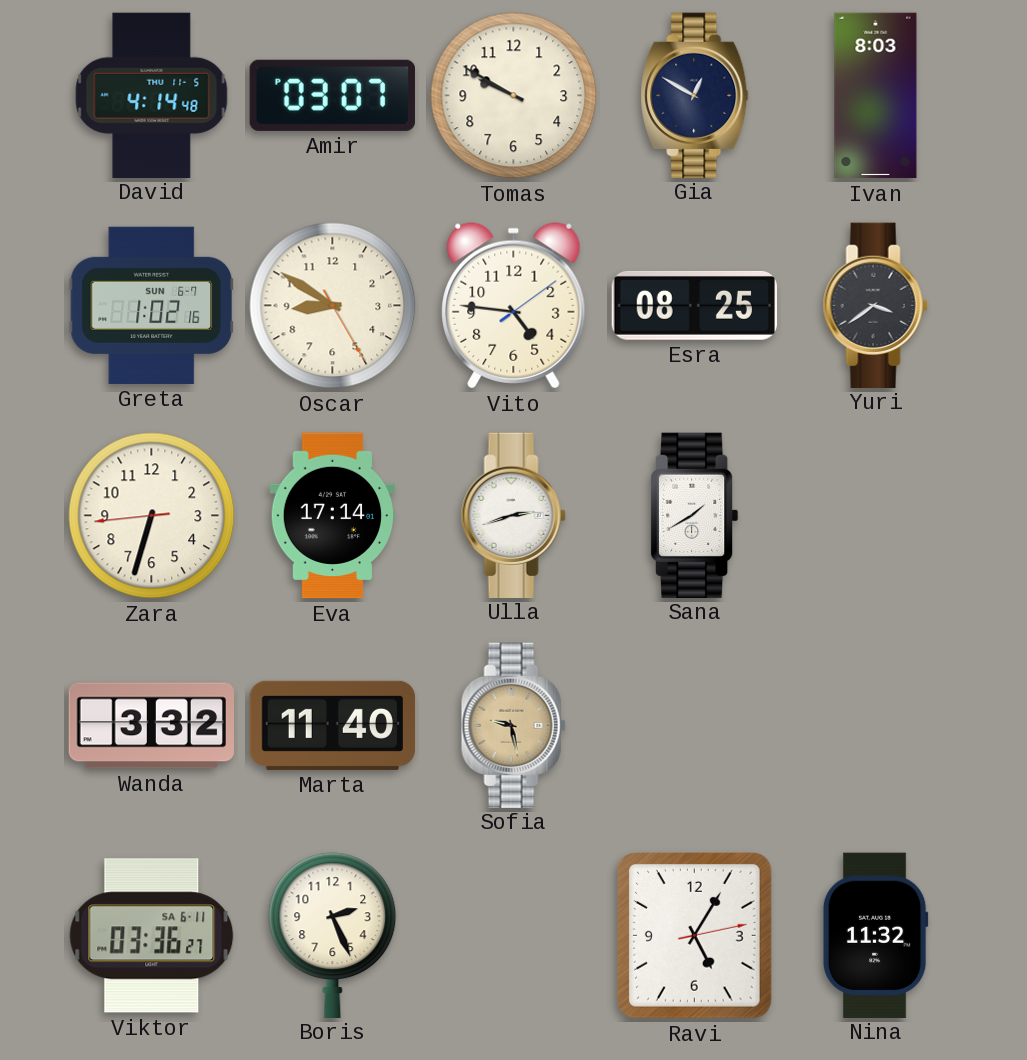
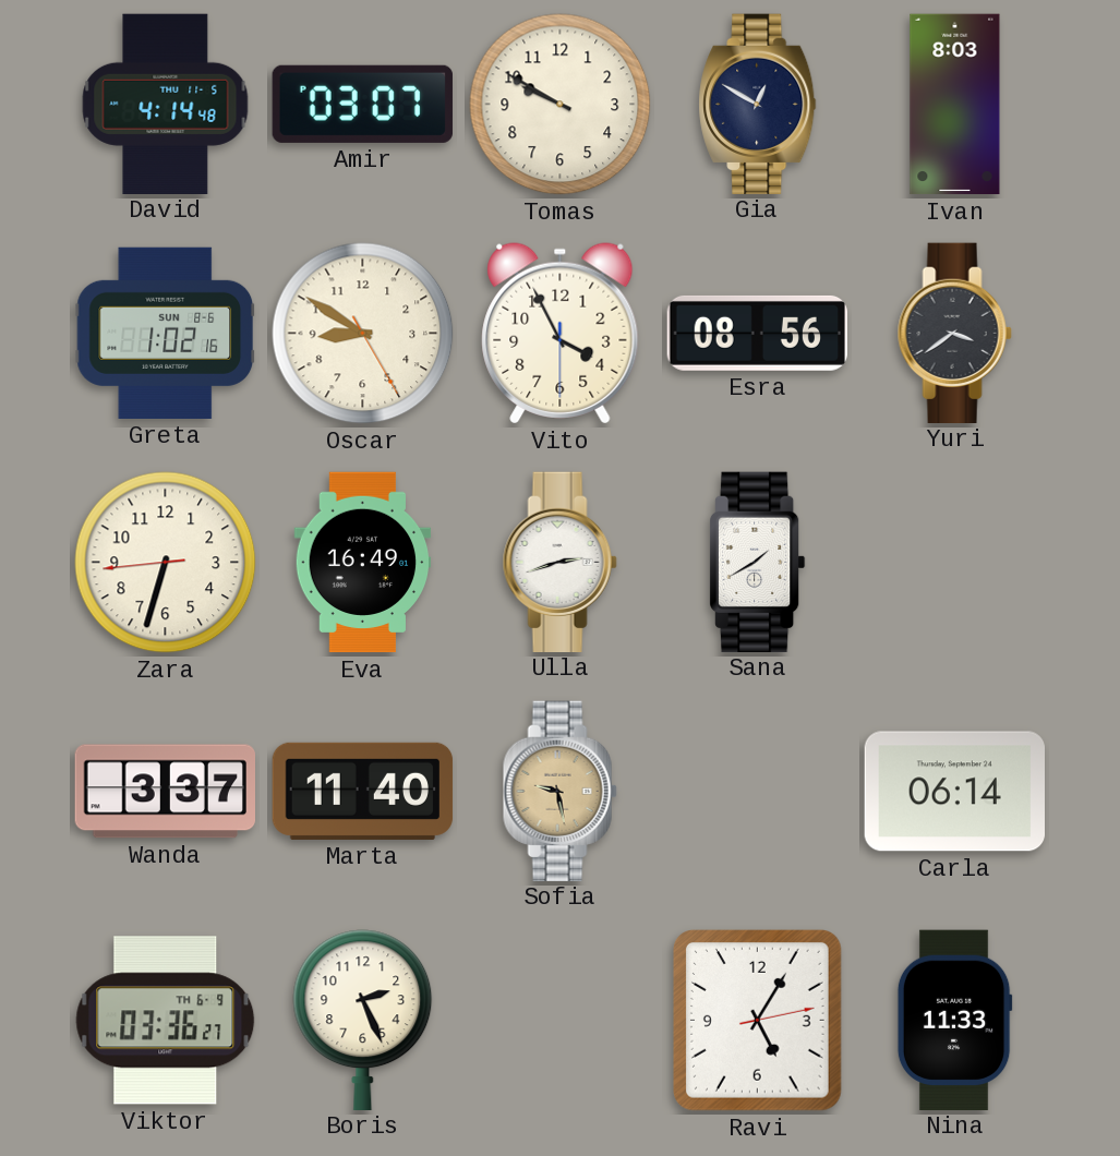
Greta date: SUN 6-7 -> SUN 8-6 (165, 333)
Vito: 4:46 -> 3:55 (561, 334)
Esra: 08:25 -> 08:56 (757, 333)
Eva: 17:14 -> 16:49 (363, 563)
Wanda: 3:32 -> 3:37 (165, 792)
Carla: none -> 06:14 (954, 792)
Viktor date: SA 6-11 -> TH 6-9 (166, 1021)
Nina: 11:32 -> 11:33 (954, 1020)
